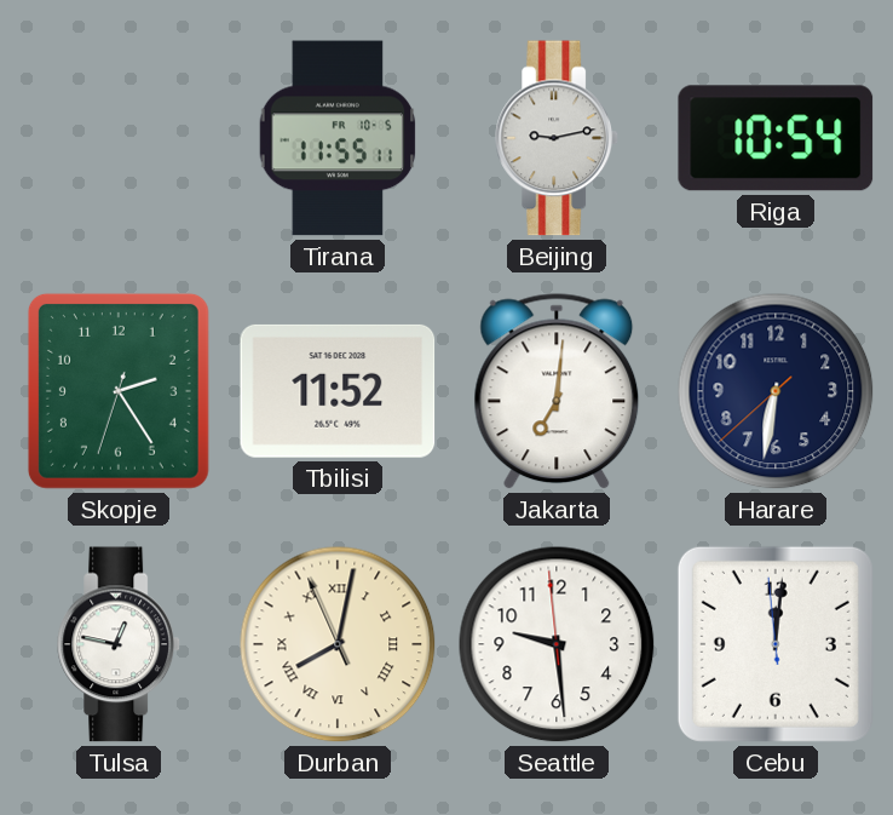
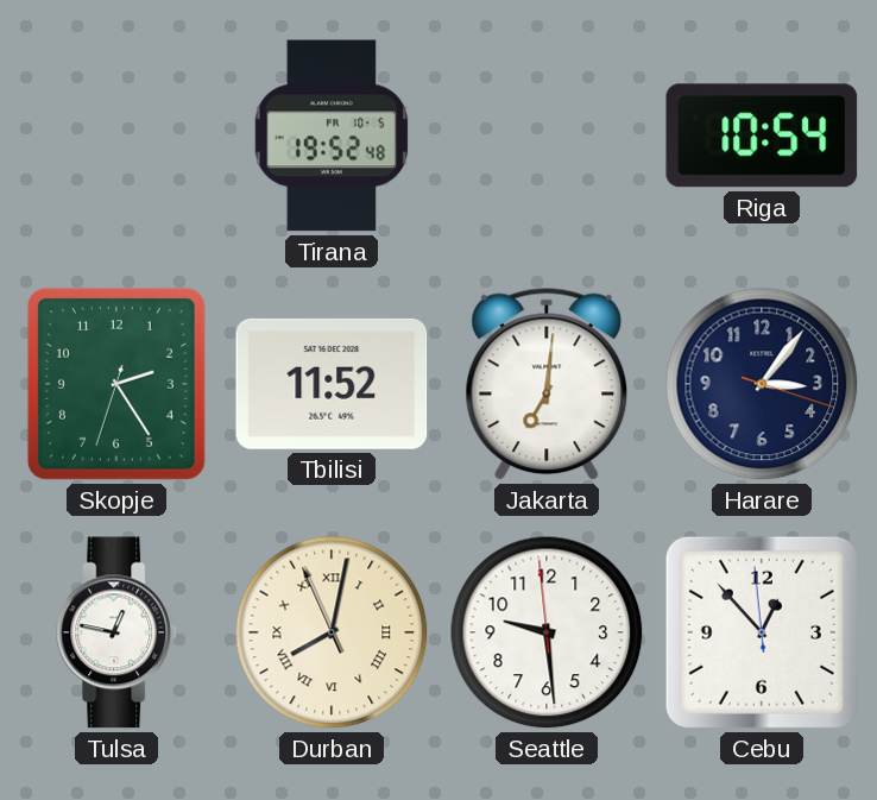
Tirana: 11:55 -> 19:52 (332, 136)
Beijing: 9:13 -> none (557, 138)
Harare: 6:31 -> 3:06 (762, 384)
Cebu: 12:00 -> 12:52 (762, 632)
